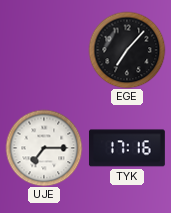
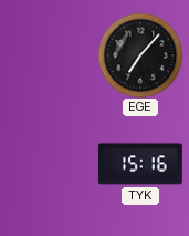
UJE: 7:15 -> none (44, 148)
TYK: 17:16 -> 15:16 (140, 164)
